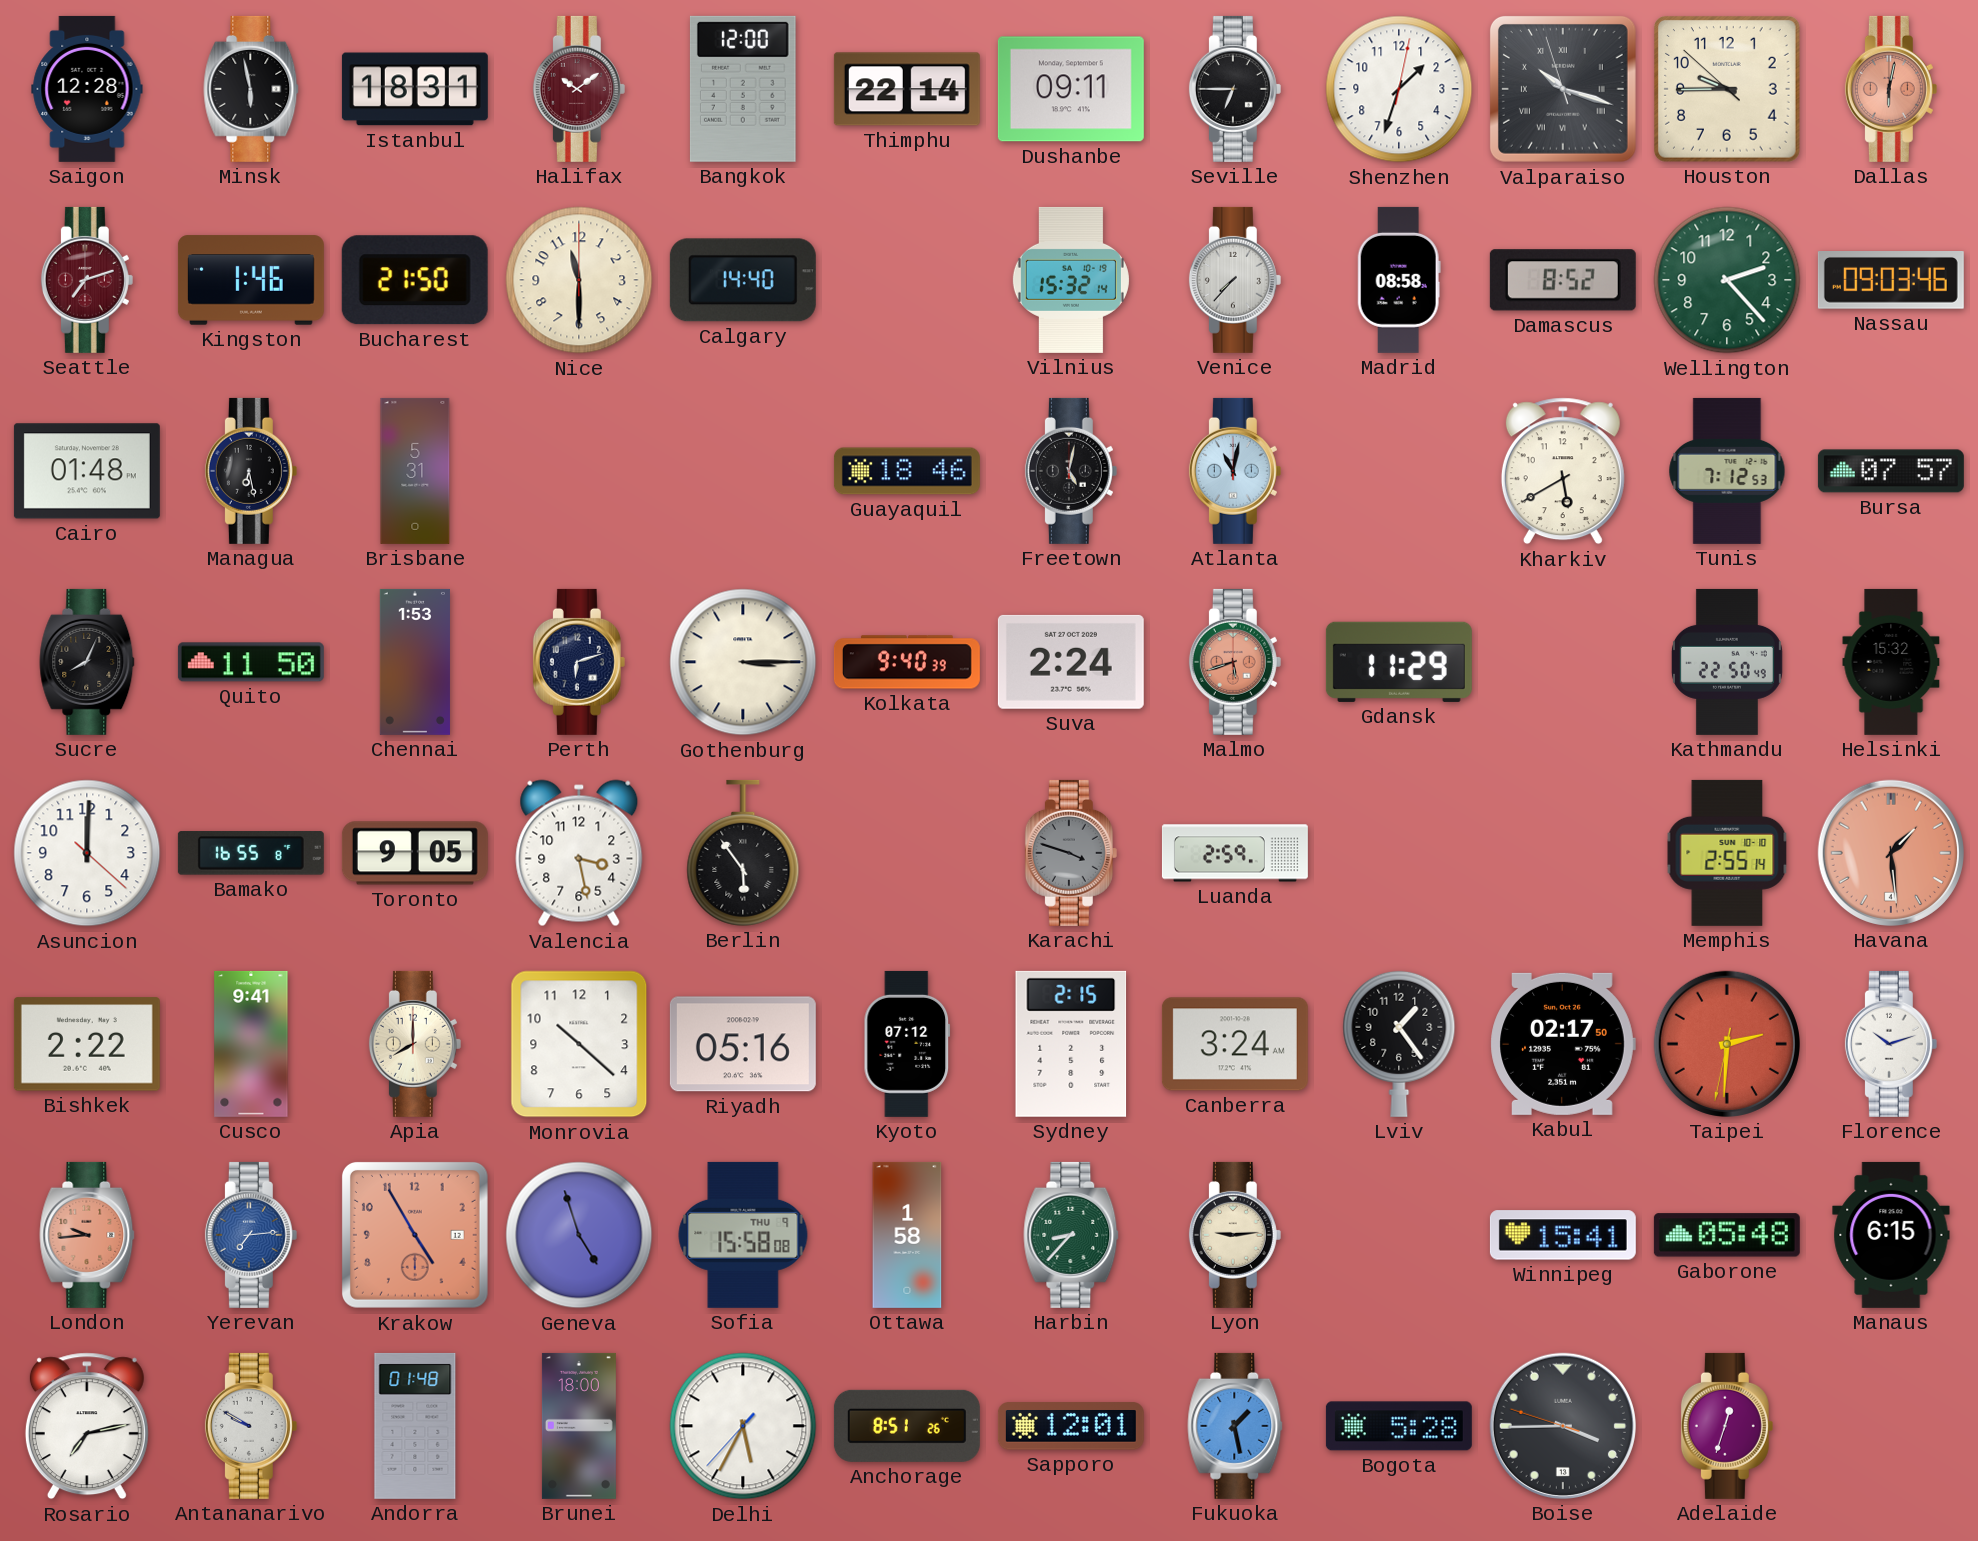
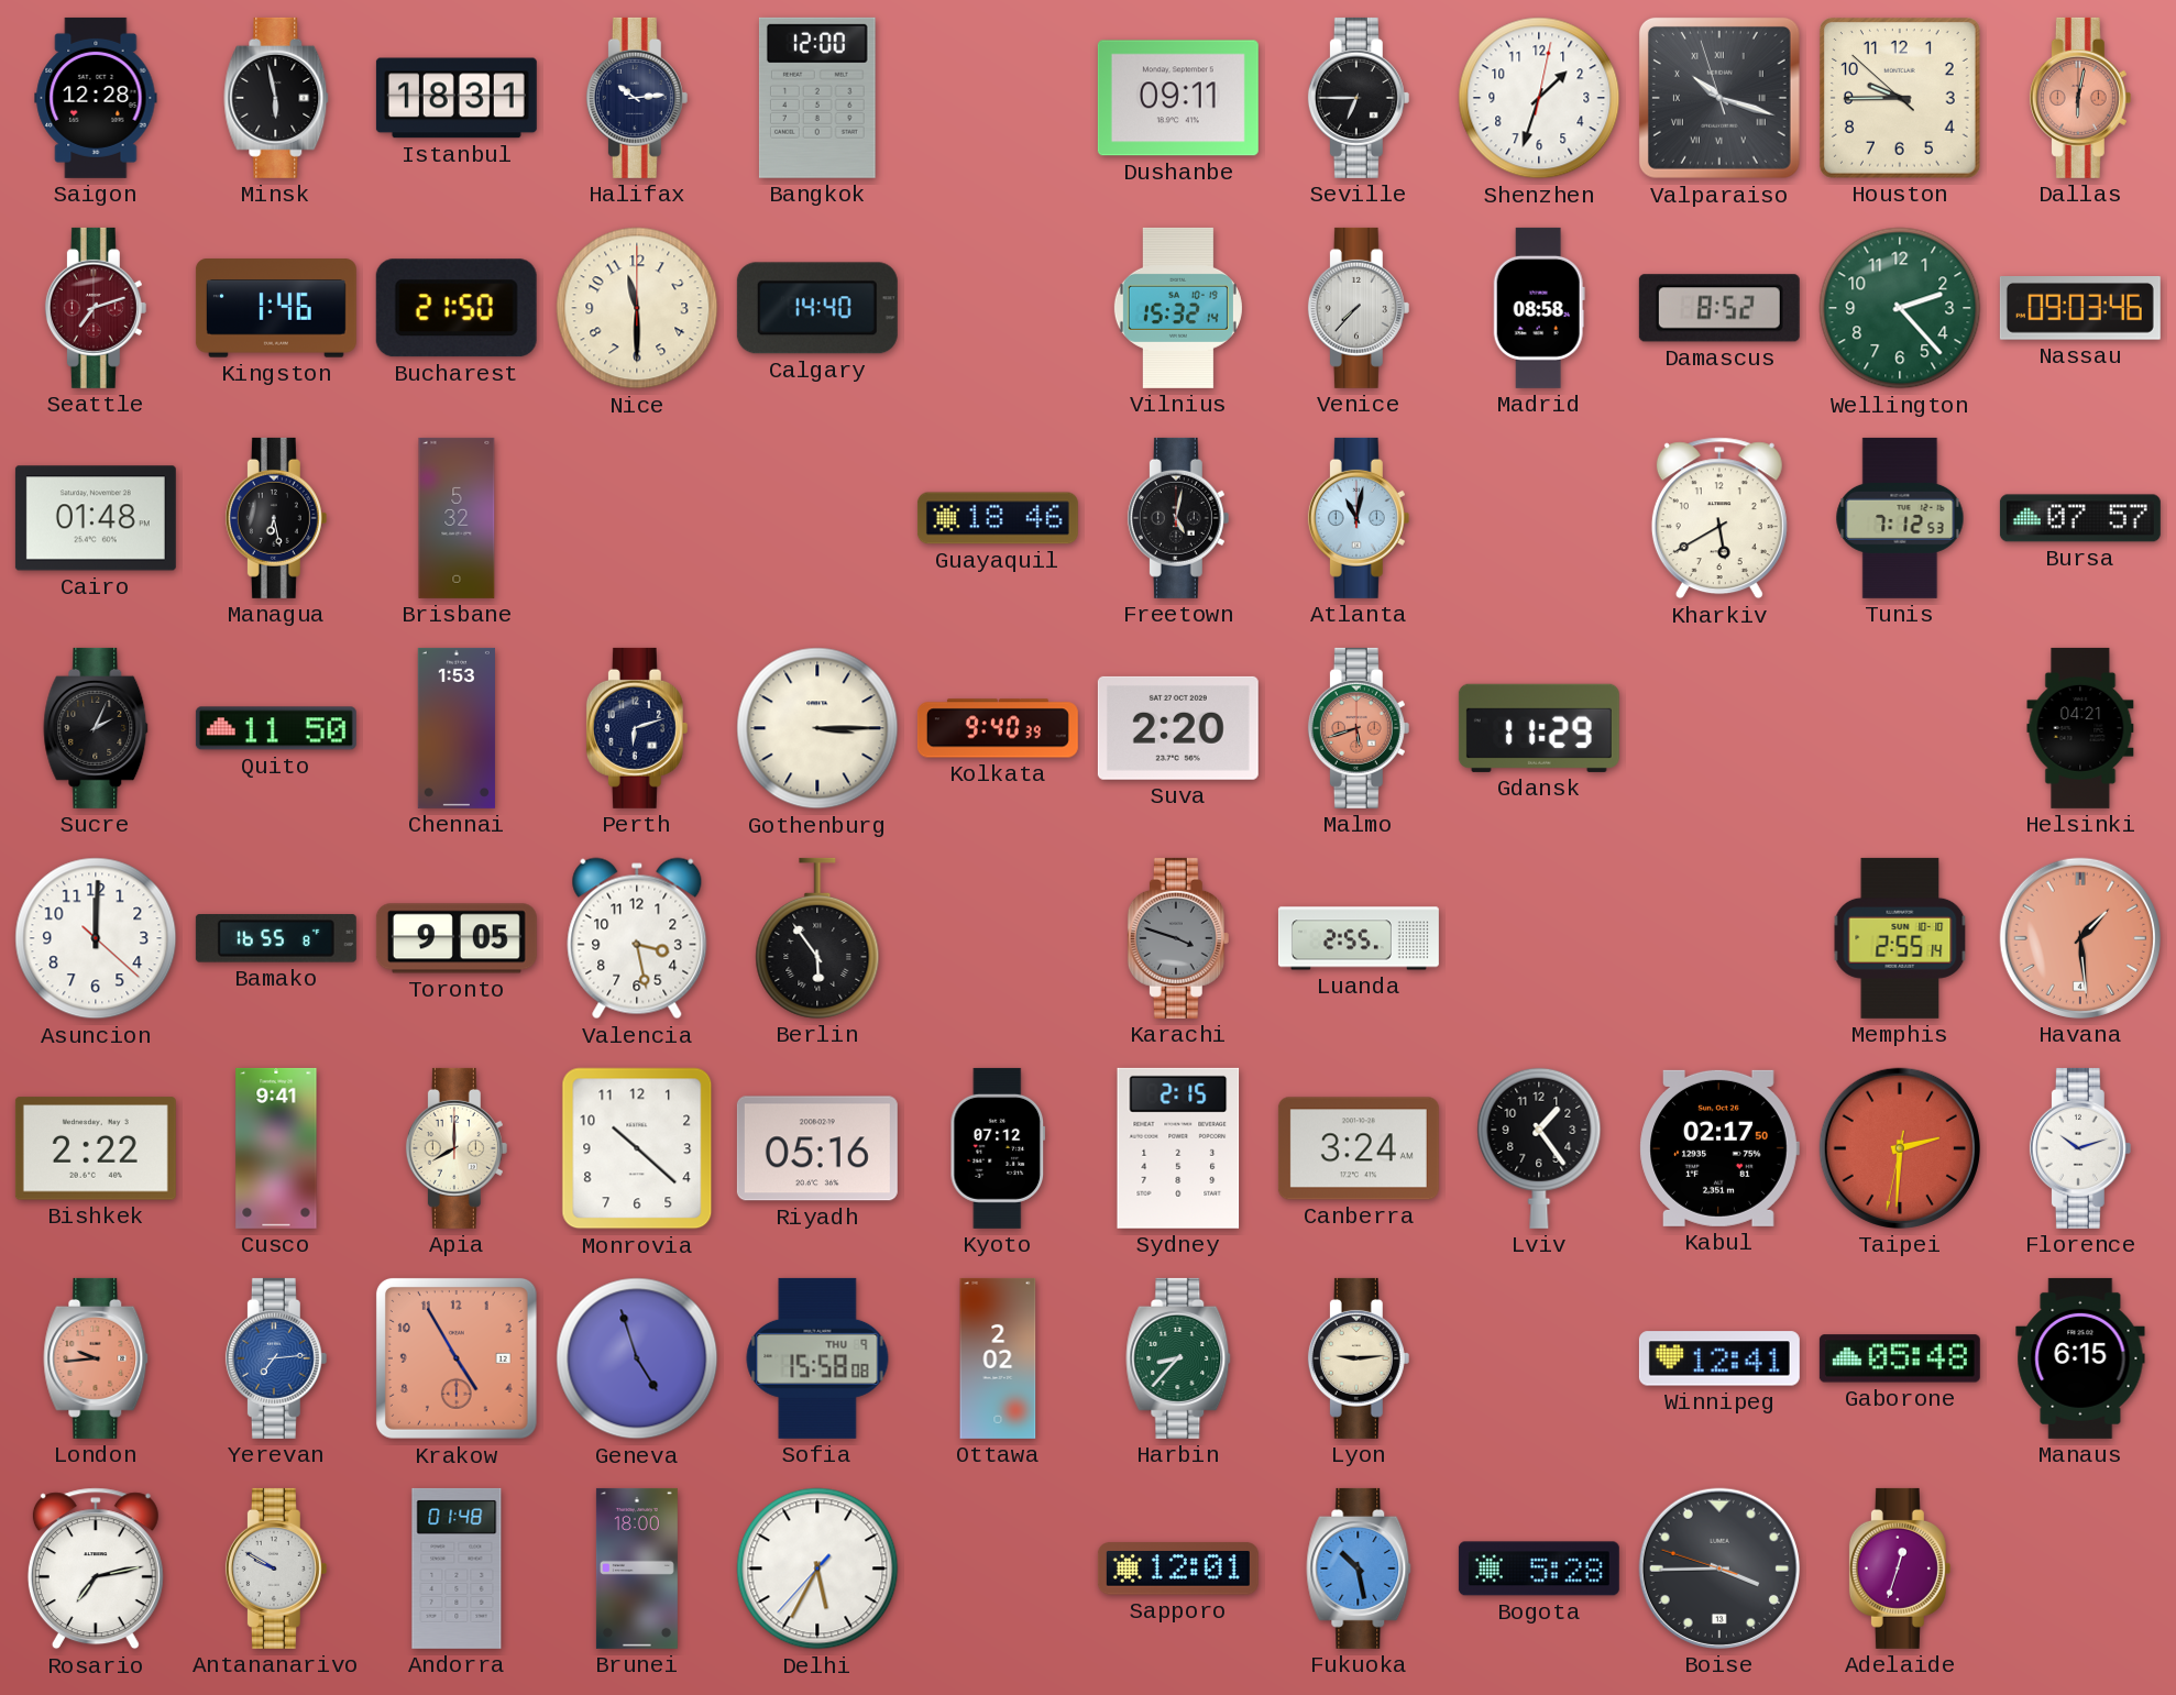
Halifax: 10:09 -> 10:14 (637, 98)
Halifax dial: burgundy -> navy (637, 98)
Thimphu: 22:14 -> none (907, 89)
Brisbane: 5:31 -> 5:32 (457, 518)
Sucre: 8:04 -> 2:04 (96, 728)
Suva: 2:24 -> 2:20 (1178, 728)
Kathmandu: 22:50 -> none (1727, 662)
Helsinki: 15:32 -> 04:21 (2080, 728)
Luanda: 2:59 -> 2:55 (1359, 938)
Ottawa: 1:58 -> 2:02 (998, 1358)
Winnipeg: 15:41 -> 12:41 (1719, 1358)
Anchorage: 8:51 -> none (907, 1426)
Fukuoka: 1:28 -> 10:28 (1359, 1569)
